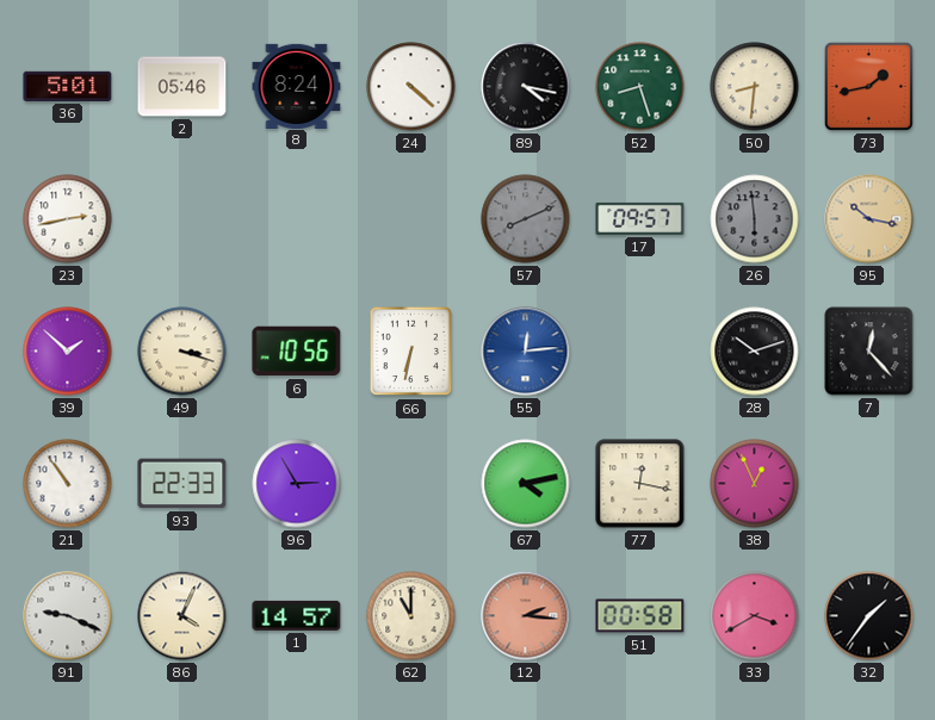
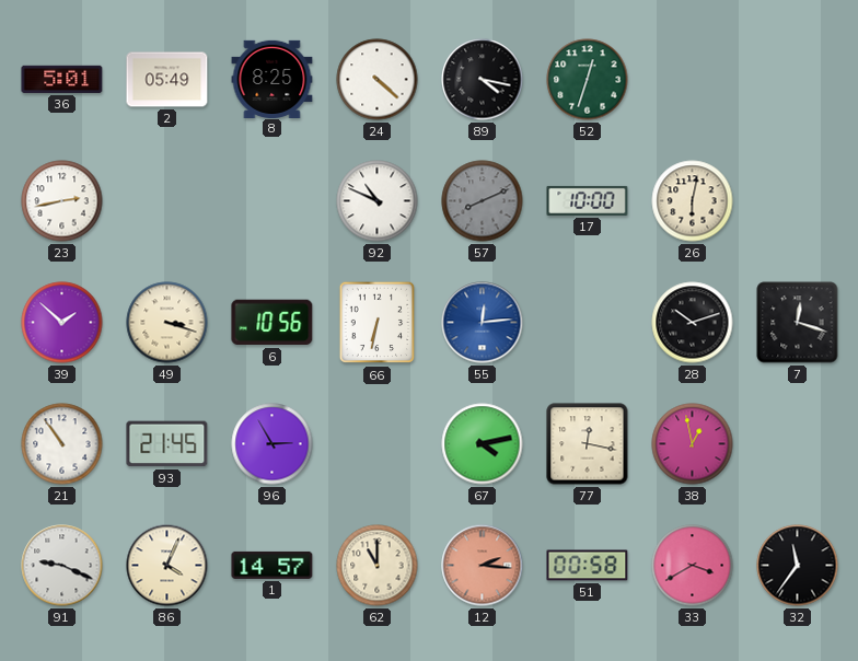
2: 05:46 -> 05:49 (167, 80)
8: 8:24 -> 8:25 (273, 79)
52: 8:27 -> 12:33 (588, 80)
50: 8:31 -> none (755, 87)
73: 1:43 -> none (868, 86)
92: none -> 10:49 (378, 201)
17: 09:57 -> 10:00 (588, 200)
26: 5:59 -> 6:02 (693, 201)
26 dial: grey -> cream (693, 201)
95: 10:17 -> none (869, 219)
7: 12:23 -> 12:18 (798, 323)
93: 22:33 -> 21:45 (167, 444)
38: 12:56 -> 12:58 (693, 444)
32: 1:36 -> 11:36 (798, 566)
